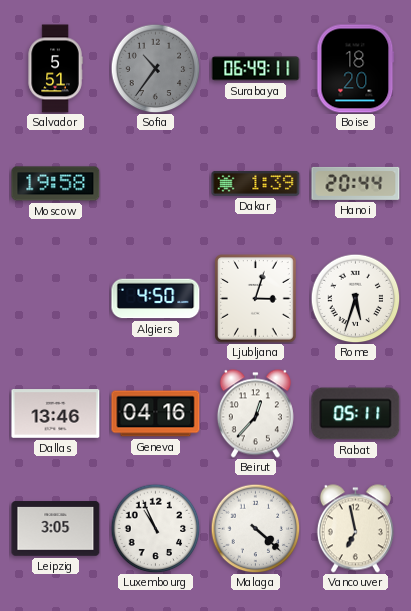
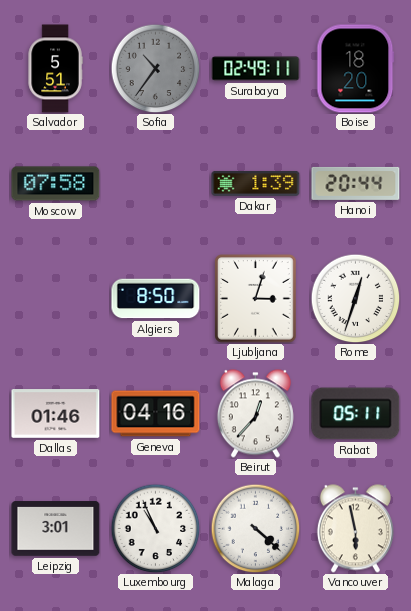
Surabaya: 06:49 -> 02:49 (256, 69)
Moscow: 19:58 -> 07:58 (56, 184)
Algiers: 4:50 -> 8:50 (156, 299)
Rome: 5:33 -> 12:33 (355, 298)
Dallas: 13:46 -> 01:46 (56, 414)
Leipzig: 3:05 -> 3:01 (56, 529)
Vancouver: 6:58 -> 5:58 (355, 529)
